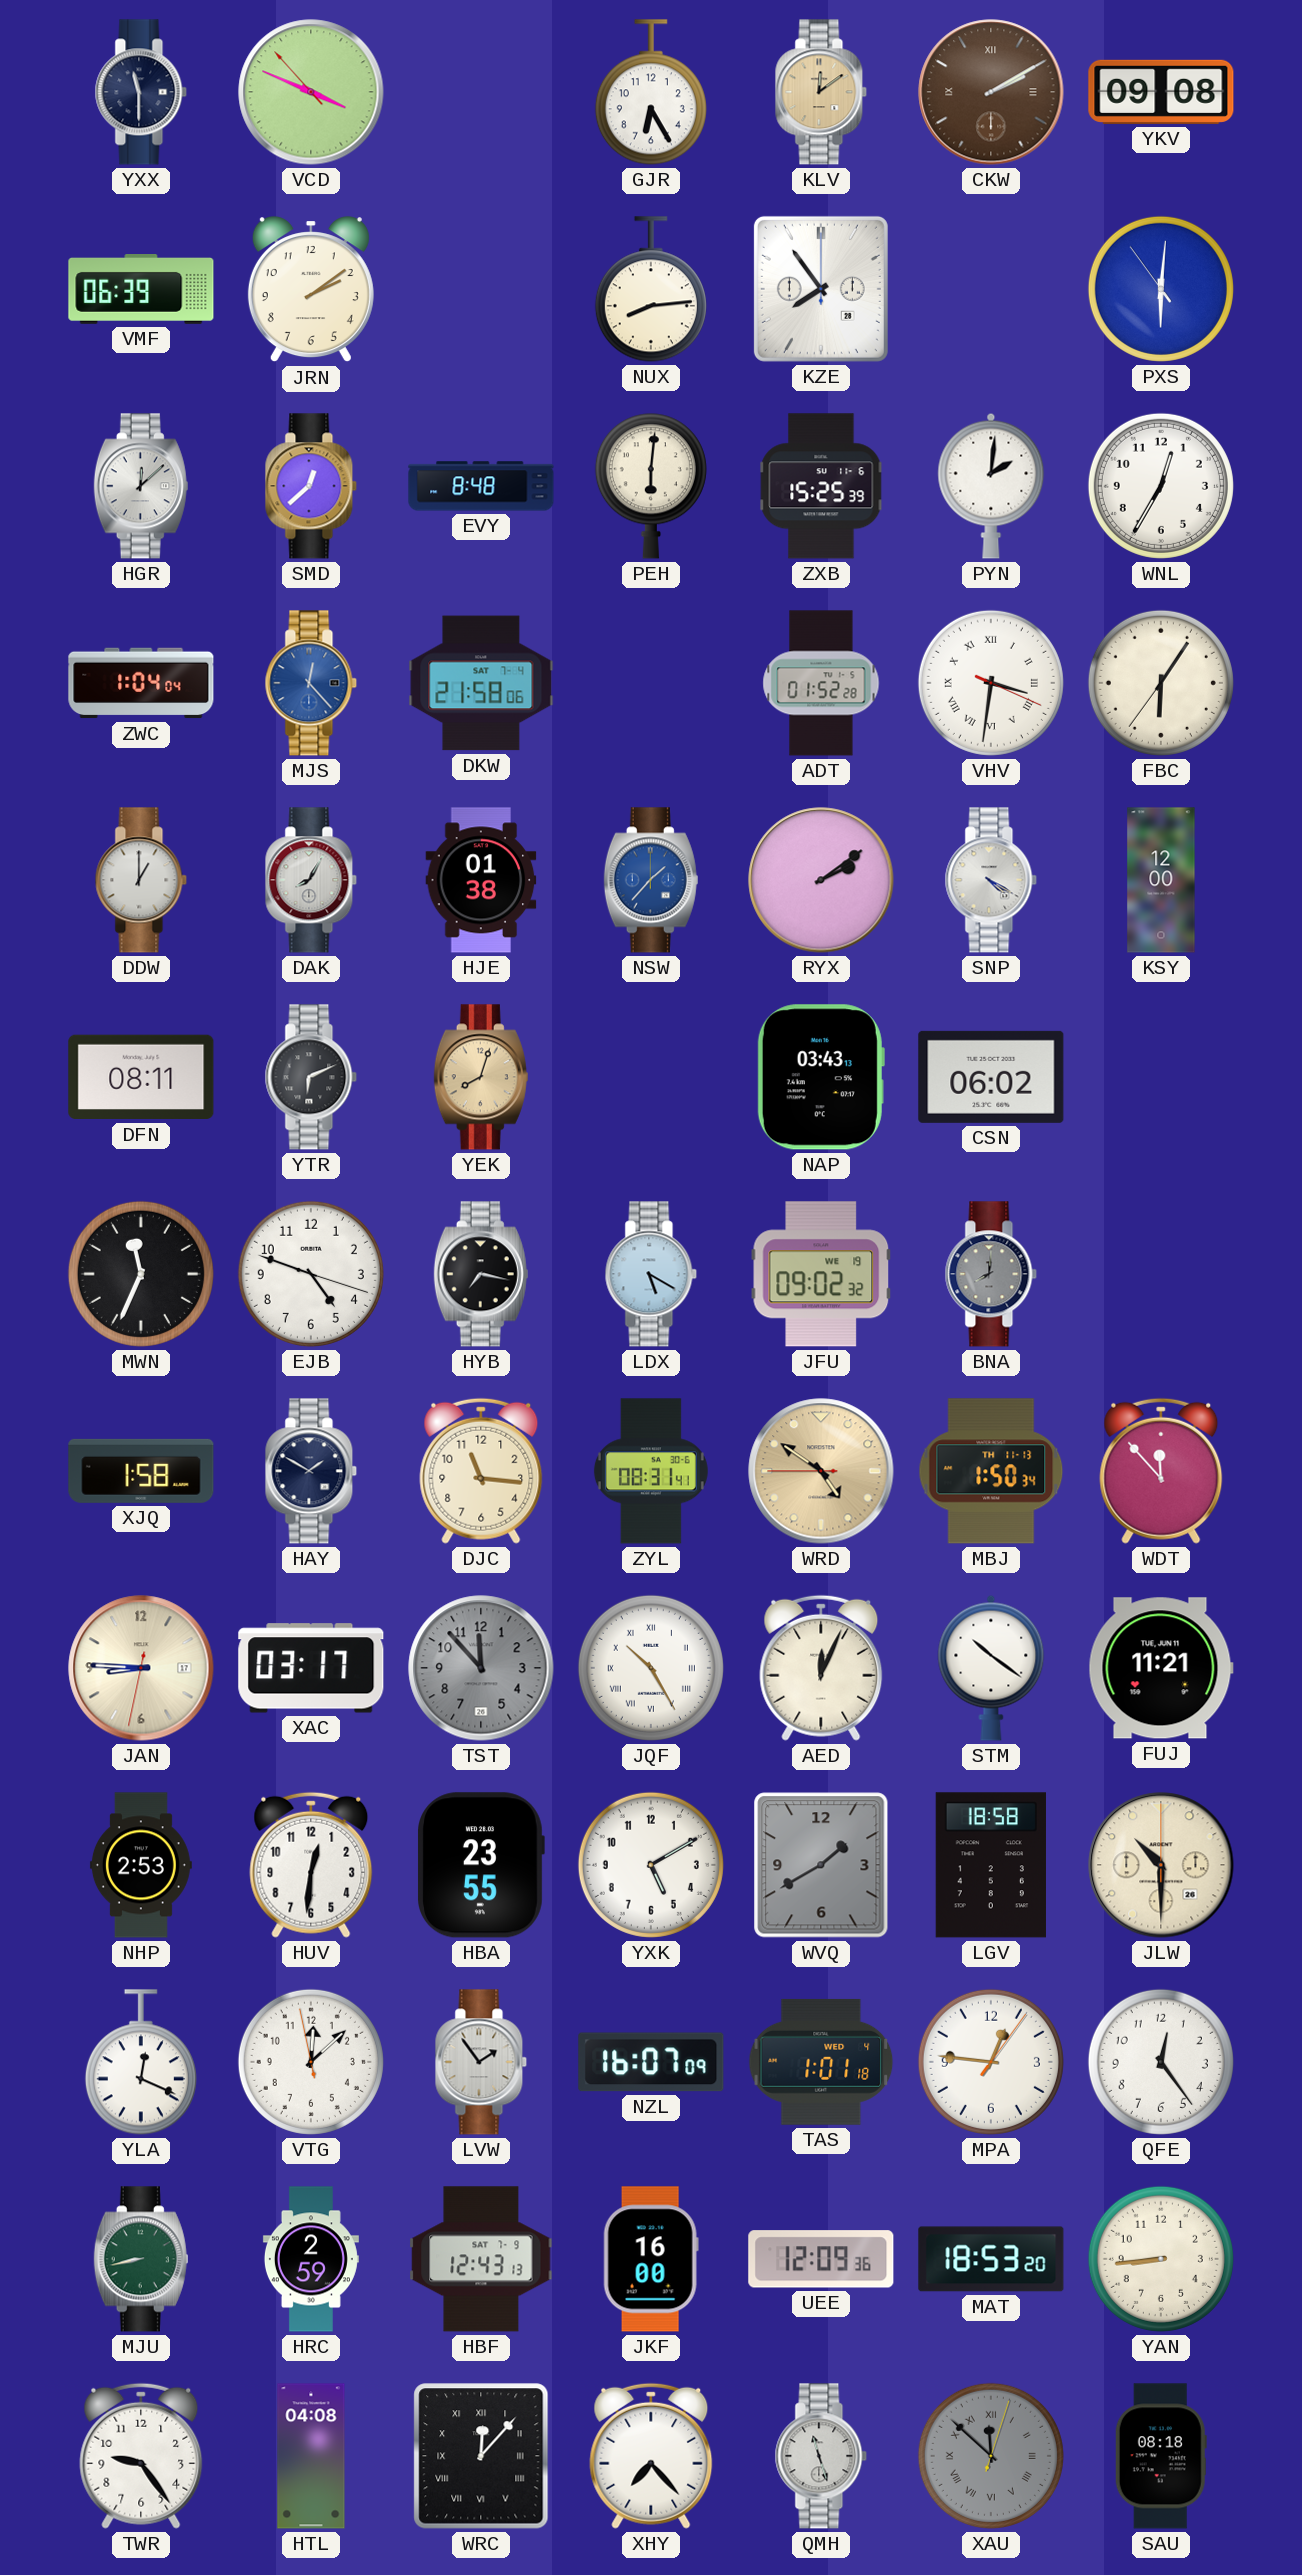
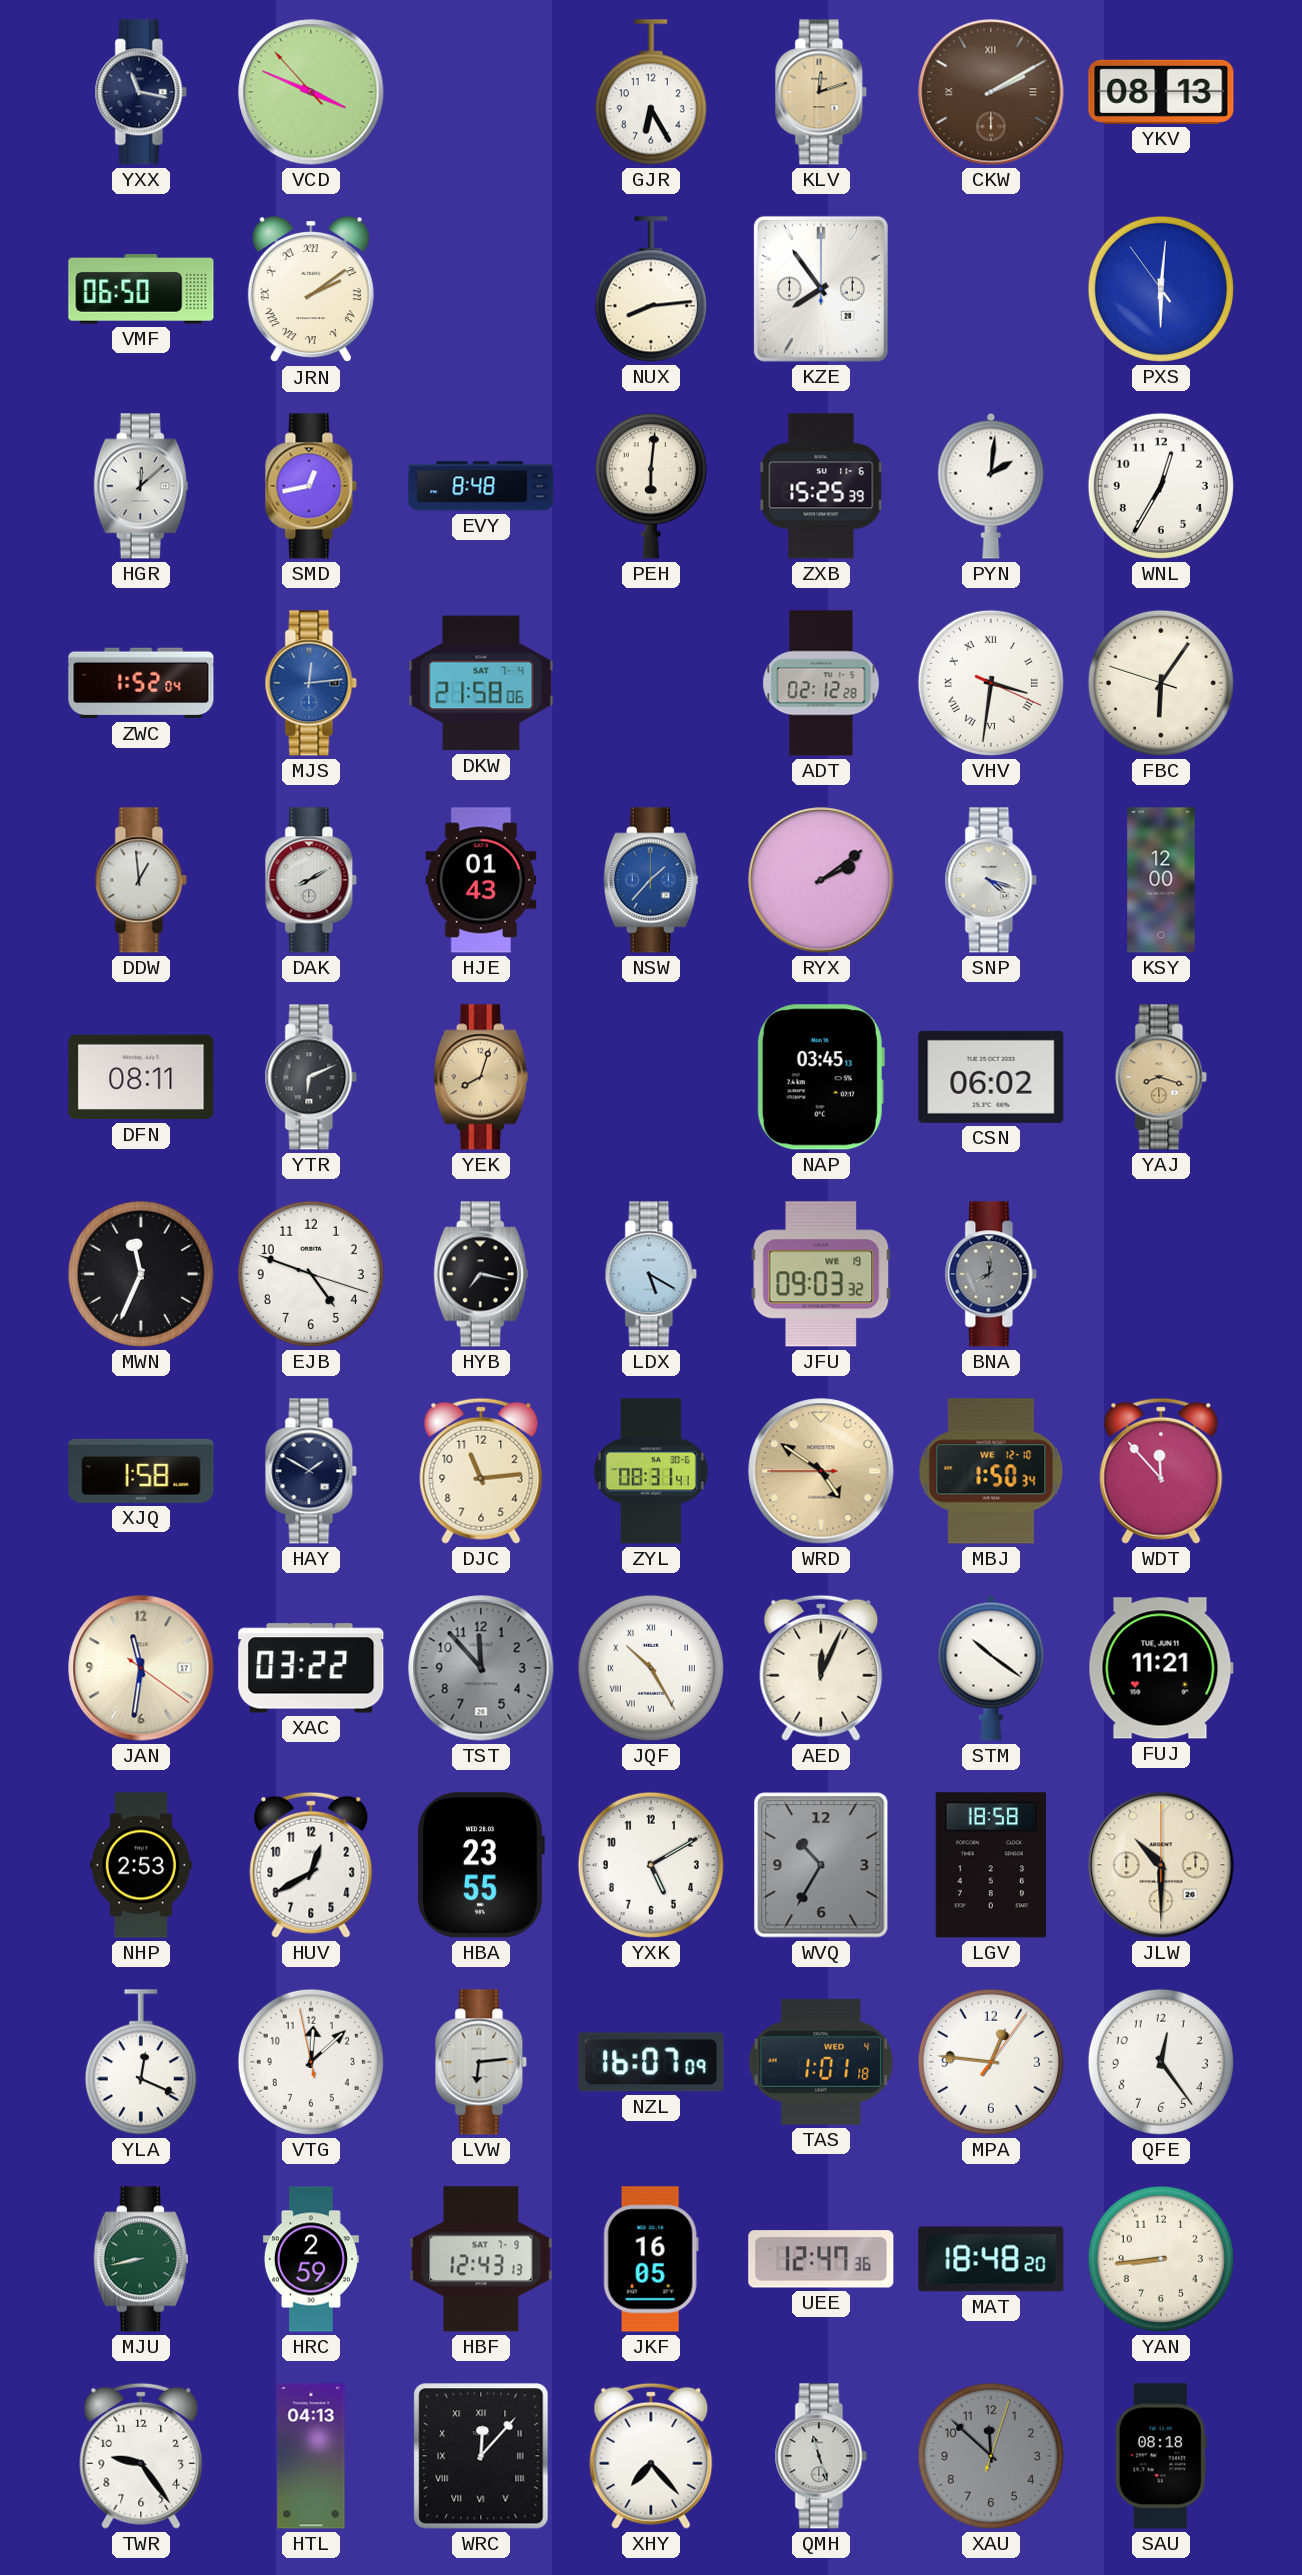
YXX: 11:30 -> 11:17 (141, 92)
KLV: 12:09 -> 12:12 (821, 92)
YKV: 09:08 -> 08:13 (1161, 92)
VMF: 06:39 -> 06:50 (141, 290)
JRN numerals: Arabic -> Roman (311, 290)
SMD: 12:38 -> 12:43 (311, 486)
ZWC: 1:04 -> 1:52 (141, 683)
MJS: 12:23 -> 12:14 (311, 683)
ADT: 01:52 -> 02:12 (821, 683)
FBC: 6:05:36 -> 6:05:48 (1161, 683)
DDW: 1:00 -> 12:59 (141, 880)
DAK: 8:05 -> 8:10 (311, 880)
HJE: 01:38 -> 01:43 (481, 880)
SNP: 4:20 -> 4:18 (991, 880)
NAP: 03:43 -> 03:45 (821, 1077)
YAJ: none -> 8:18 (1161, 1077)
JFU: 09:02 -> 09:03 (821, 1274)
DJC: 11:16 -> 11:14 (481, 1471)
MBJ date: TH 11-13 -> WE 12-10 (991, 1471)
JAN: 8:45 -> 11:31 (141, 1668)
XAC: 03:17 -> 03:22 (311, 1668)
HUV: 12:31 -> 12:40 (311, 1865)
WVQ: 1:40 -> 10:35 (821, 1865)
LVW: 1:54 -> 6:14 (481, 2062)
JKF: 16:00 -> 16:05 (651, 2259)
UEE: 12:09 -> 12:47 (821, 2259)
MAT: 18:53 -> 18:48 (991, 2259)
HTL: 04:08 -> 04:13 (311, 2456)
XAU numerals: Roman -> Arabic (991, 2456)
